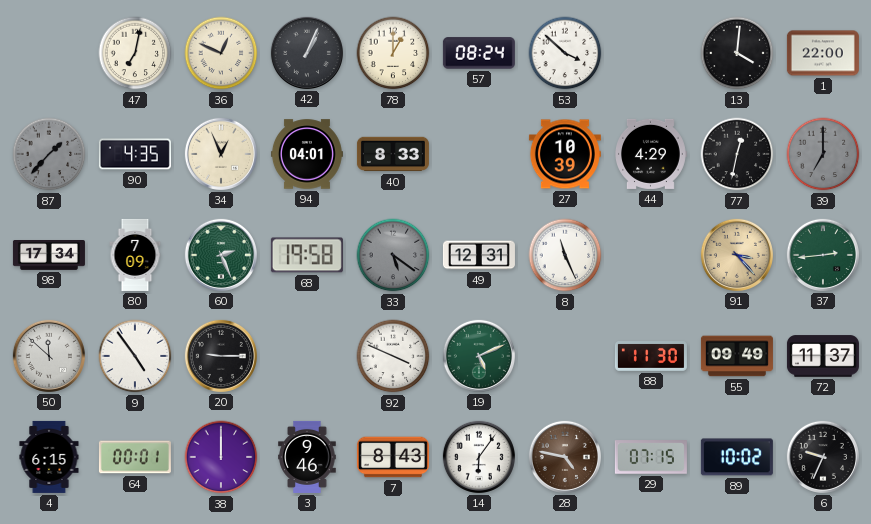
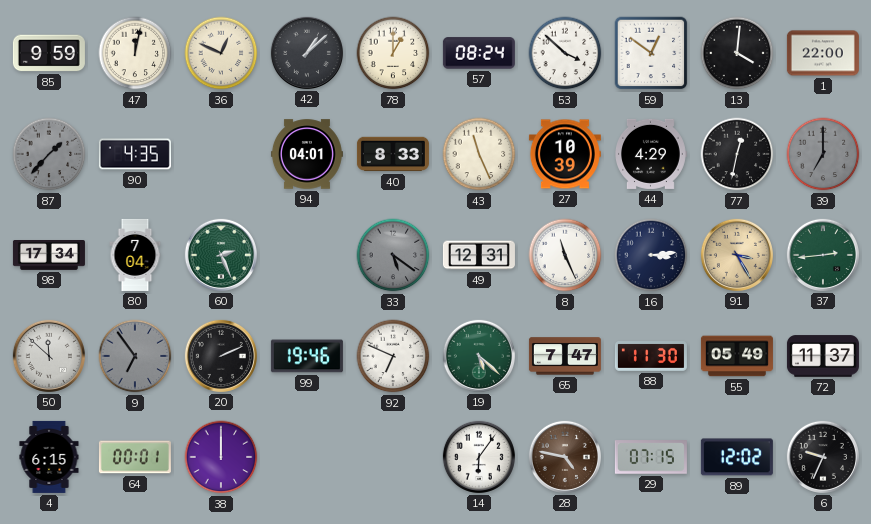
85: none -> 9:59 (49, 53)
47: 7:02 -> 12:02 (135, 53)
42: 1:04 -> 1:08 (307, 53)
59: none -> 12:51 (651, 53)
34: 12:56 -> none (221, 154)
43: none -> 11:26 (479, 154)
80: 7:09 -> 7:04 (135, 255)
68: 19:58 -> none (307, 255)
16: none -> 3:14 (651, 255)
91: 3:23 -> 3:25 (737, 255)
9: 4:54 -> 6:54 (135, 356)
9 dial: white -> grey (135, 356)
20: 9:15 -> 2:11 (221, 356)
99: none -> 19:46 (307, 356)
92: 3:49 -> 6:49 (393, 356)
19: 5:11 -> 5:22 (479, 356)
65: none -> 7:47 (565, 356)
55: 09:49 -> 05:49 (737, 356)
3: 9:46 -> none (307, 457)
7: 8:43 -> none (393, 457)
89: 10:02 -> 12:02 (737, 457)
